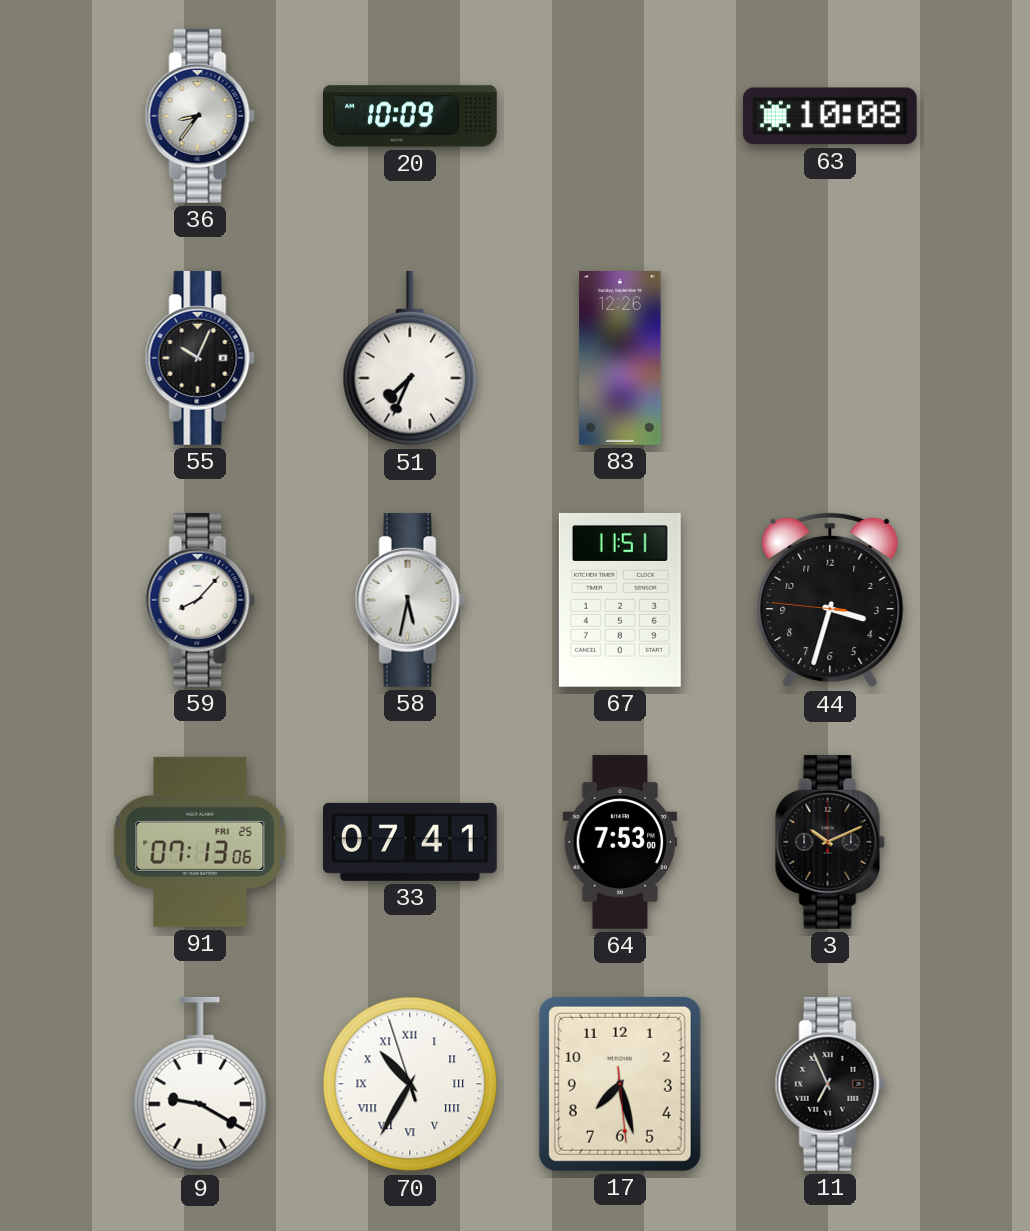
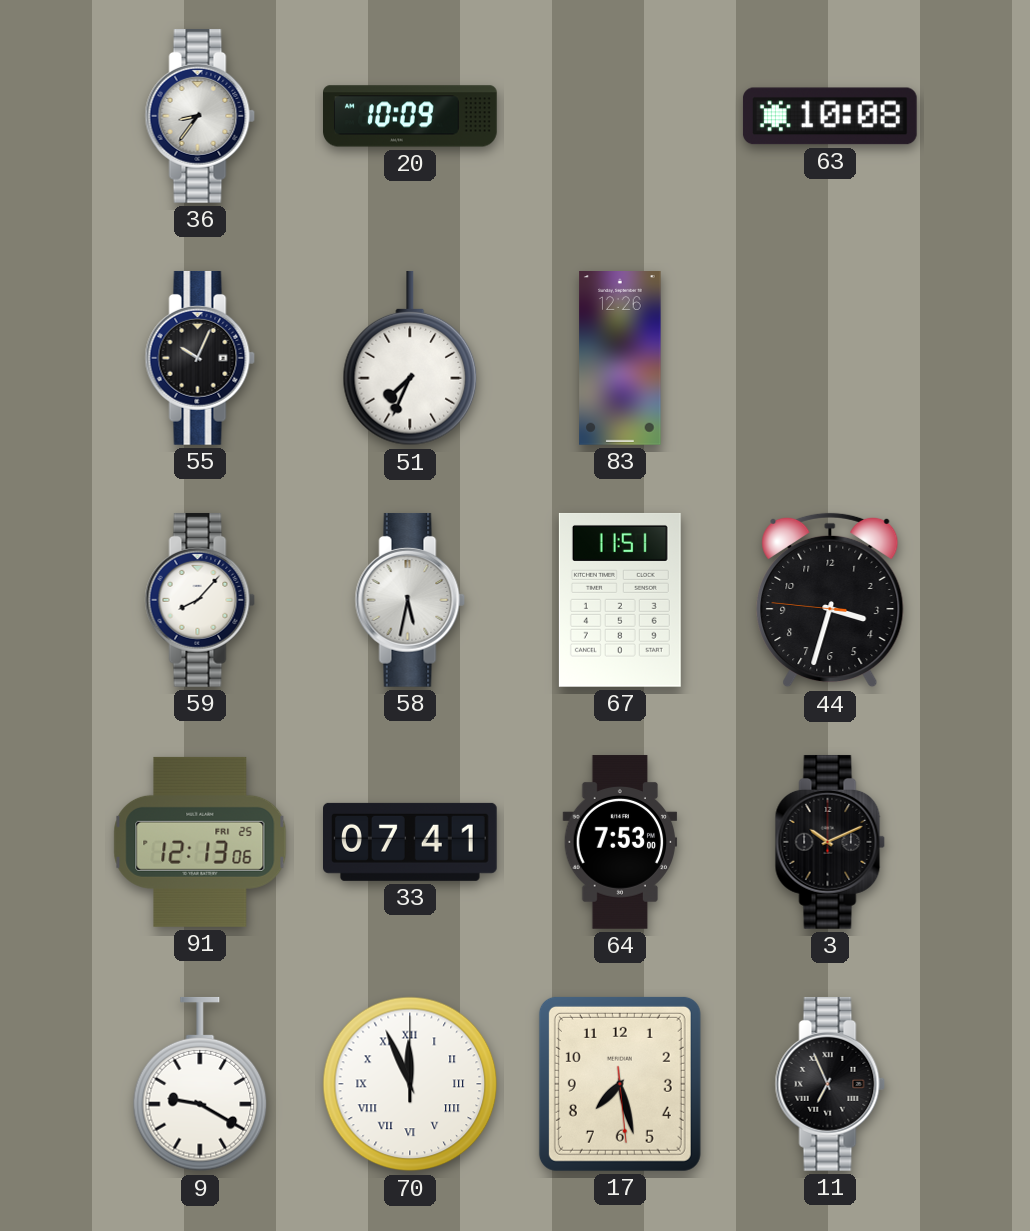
91: 07:13 -> 12:13 (200, 842)
70: 10:34 -> 11:56 (410, 1084)
